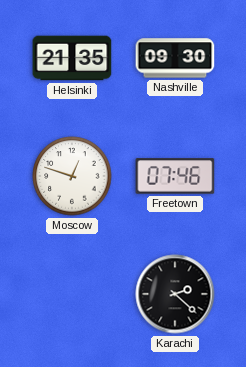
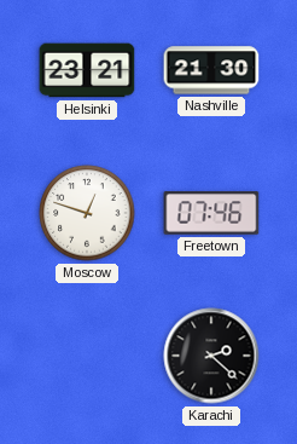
Helsinki: 21:35 -> 23:21 (87, 70)
Nashville: 09:30 -> 21:30 (211, 70)
